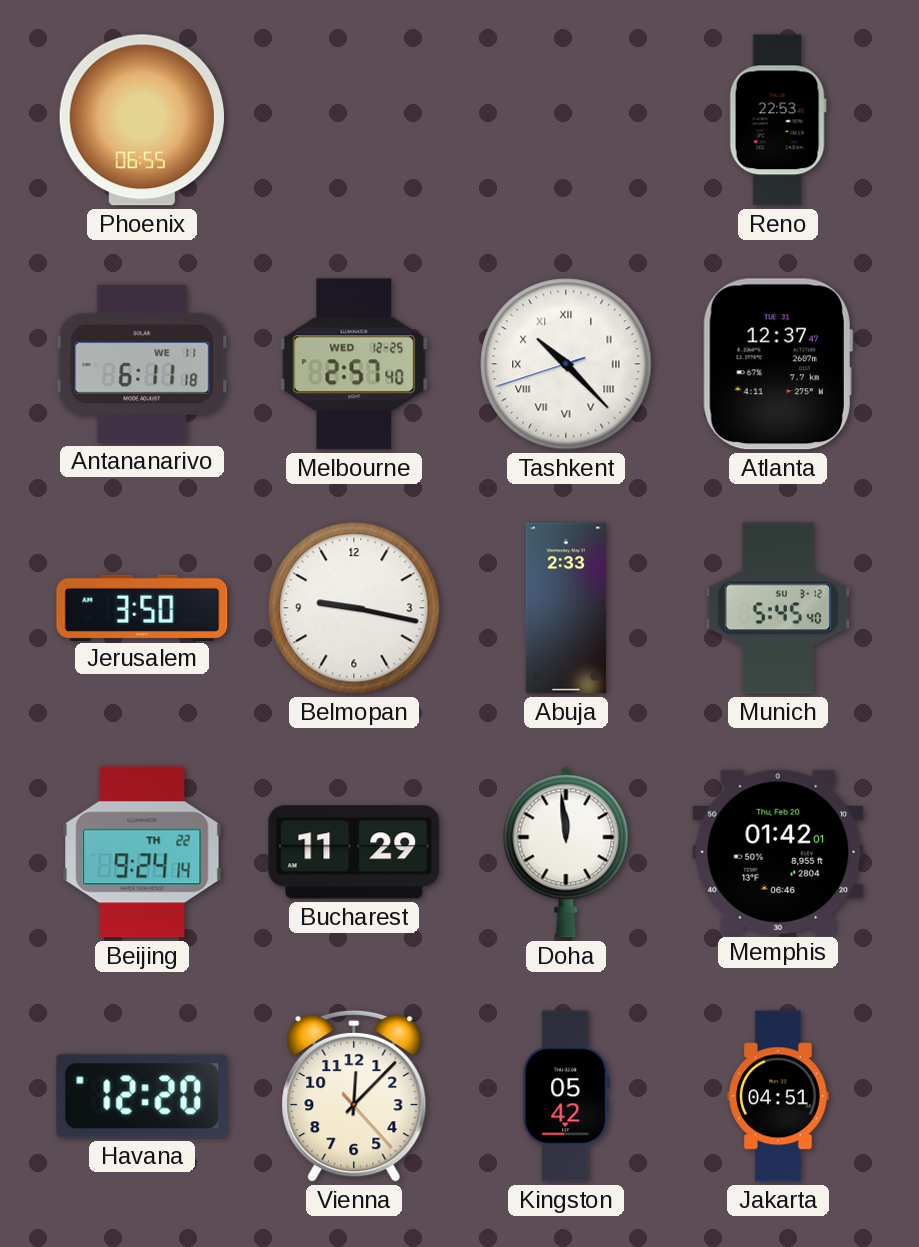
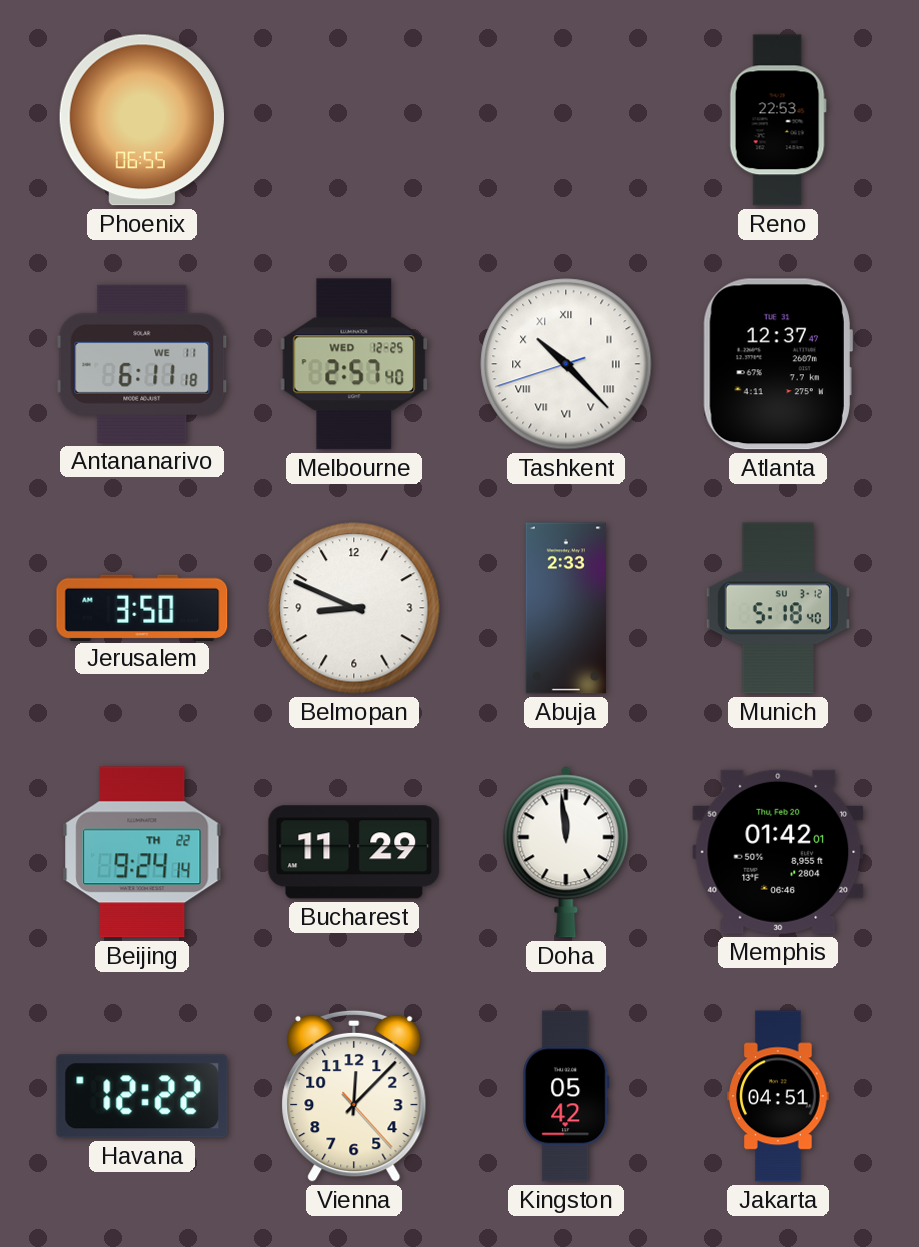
Belmopan: 9:17 -> 8:49 (354, 608)
Munich: 5:45 -> 5:18 (778, 608)
Havana: 12:20 -> 12:22 (142, 1096)
